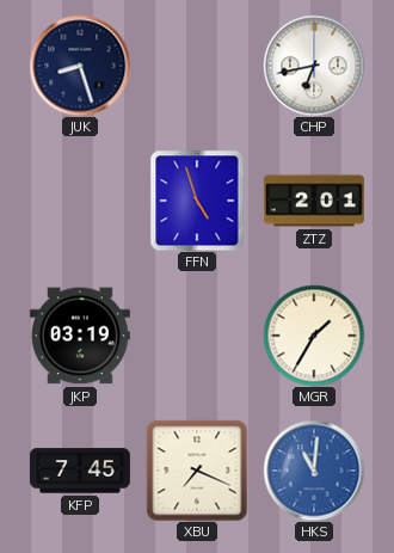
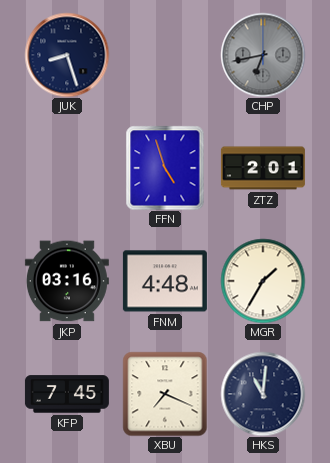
CHP dial: white -> grey (263, 55)
JKP: 03:19 -> 03:16 (67, 281)
FNM: none -> 4:48 (165, 281)
HKS dial: blue -> navy (263, 394)
